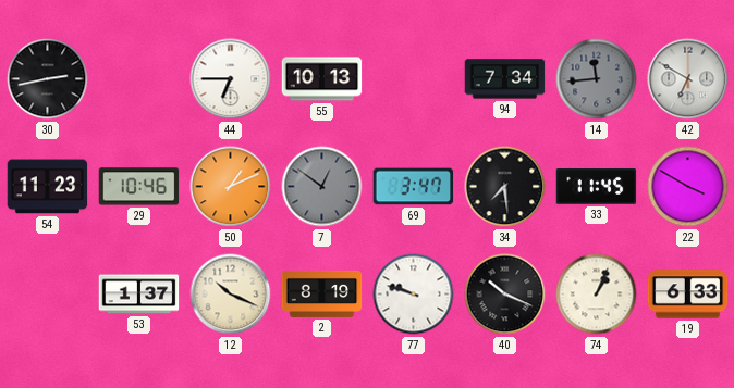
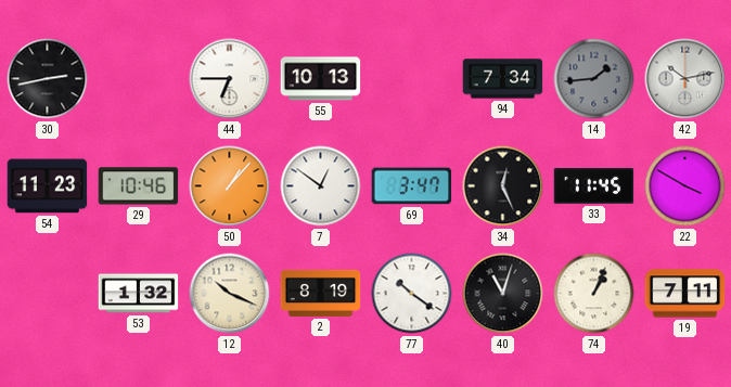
14: 11:44 -> 1:44 (594, 79)
42: 6:50 -> 10:13 (685, 79)
50: 1:11 -> 1:07 (230, 186)
7 dial: grey -> white (321, 186)
34: 7:29 -> 12:26 (503, 186)
53: 1:37 -> 1:32 (139, 294)
77: 9:48 -> 10:21 (412, 294)
40: 10:19 -> 11:03 (503, 294)
19: 6:33 -> 7:11 (685, 294)
